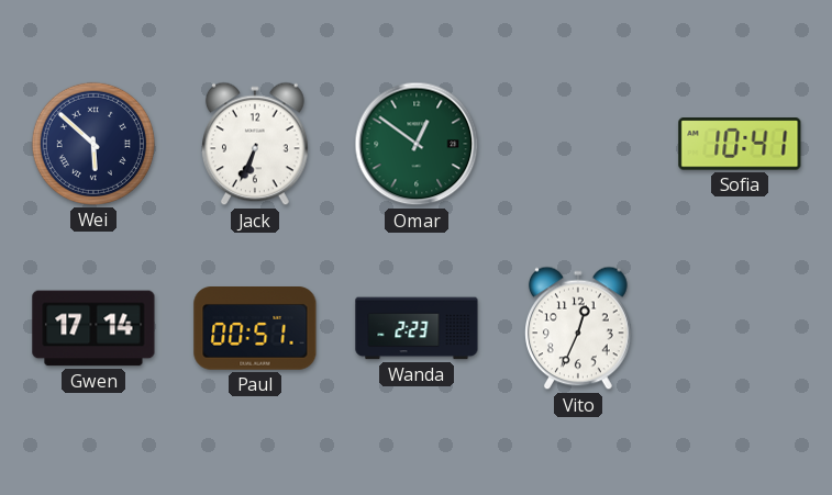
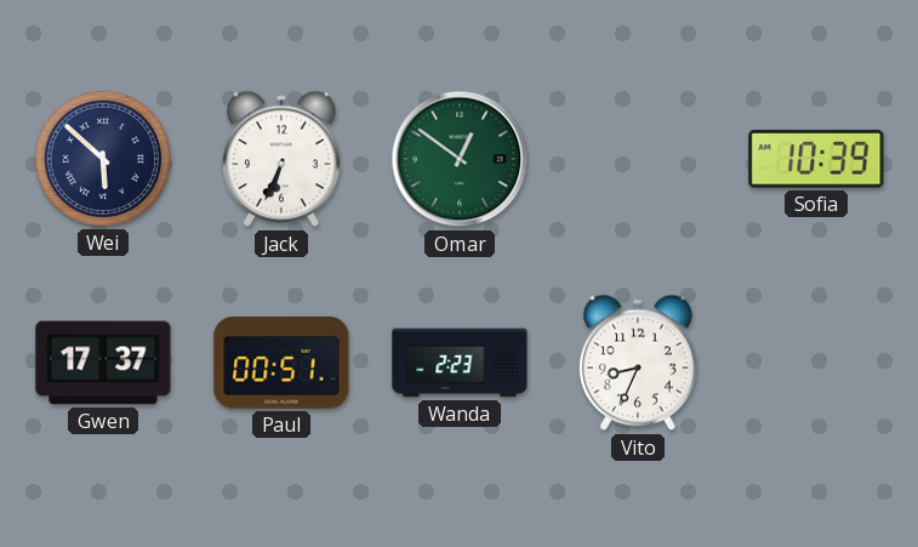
Sofia: 10:41 -> 10:39 (816, 159)
Gwen: 17:14 -> 17:37 (103, 363)
Vito: 12:34 -> 8:34 (639, 363)
